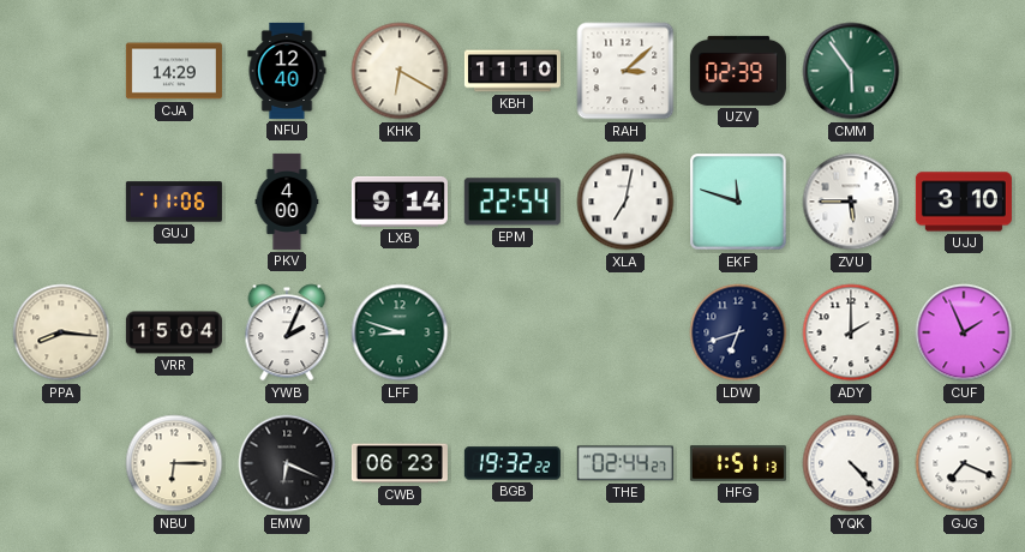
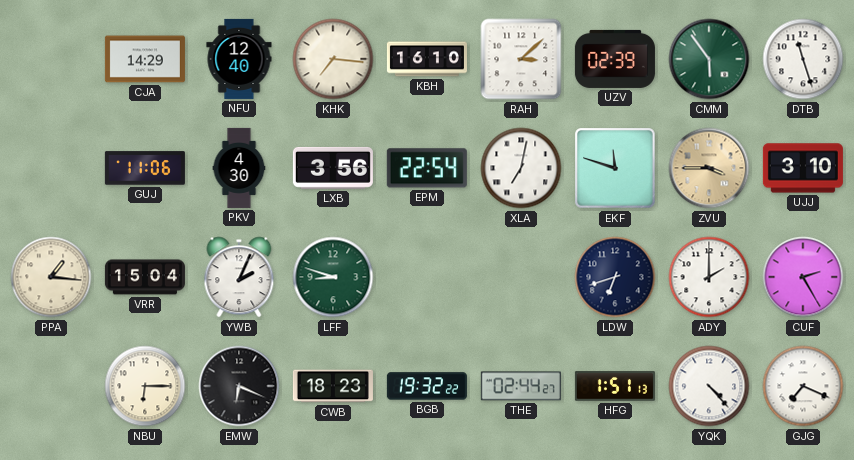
KHK: 6:20 -> 7:16 (333, 59)
KBH: 11:10 -> 16:10 (427, 59)
DTB: none -> 11:27 (803, 59)
PKV: 4:00 -> 4:30 (239, 168)
LXB: 9:14 -> 3:56 (333, 168)
ZVU: 5:45 -> 3:45 (709, 168)
ZVU dial: white -> champagne (709, 168)
PPA: 8:16 -> 1:16 (51, 277)
CUF: 1:56 -> 2:25 (803, 277)
CWB: 06:23 -> 18:23 (333, 386)
